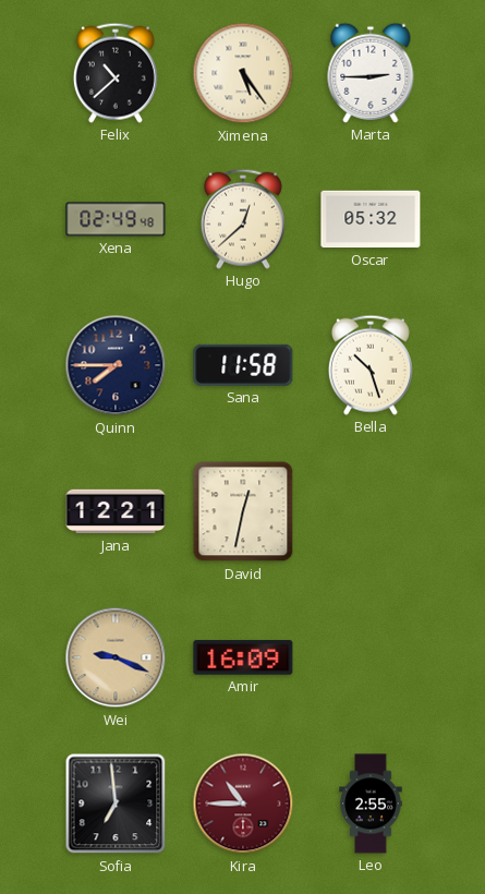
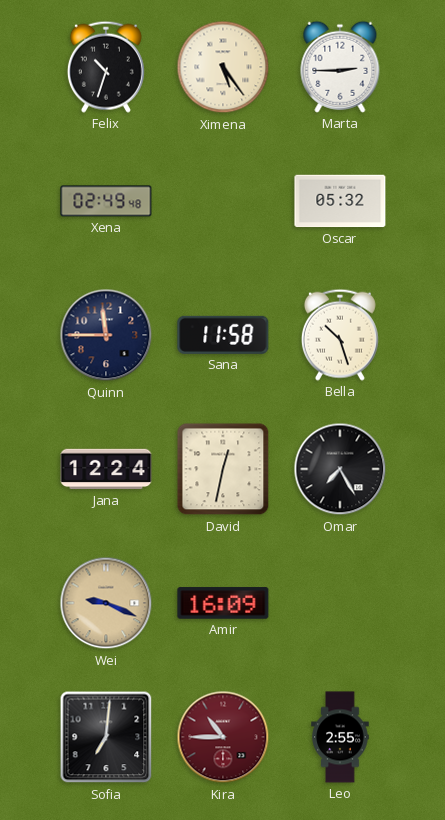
Felix: 10:38 -> 10:33 (106, 67)
Hugo: 12:38 -> none (243, 219)
Quinn: 7:45 -> 11:45 (106, 335)
Jana: 12:21 -> 12:24 (106, 469)
Omar: none -> 7:25 (340, 469)
Sofia: 6:59 -> 7:01 (106, 737)
